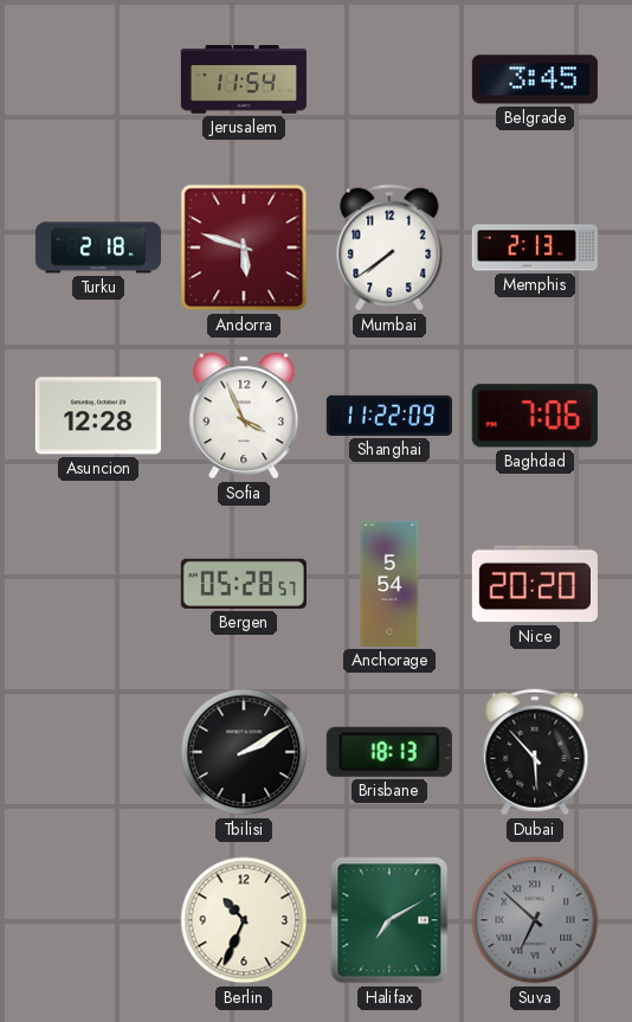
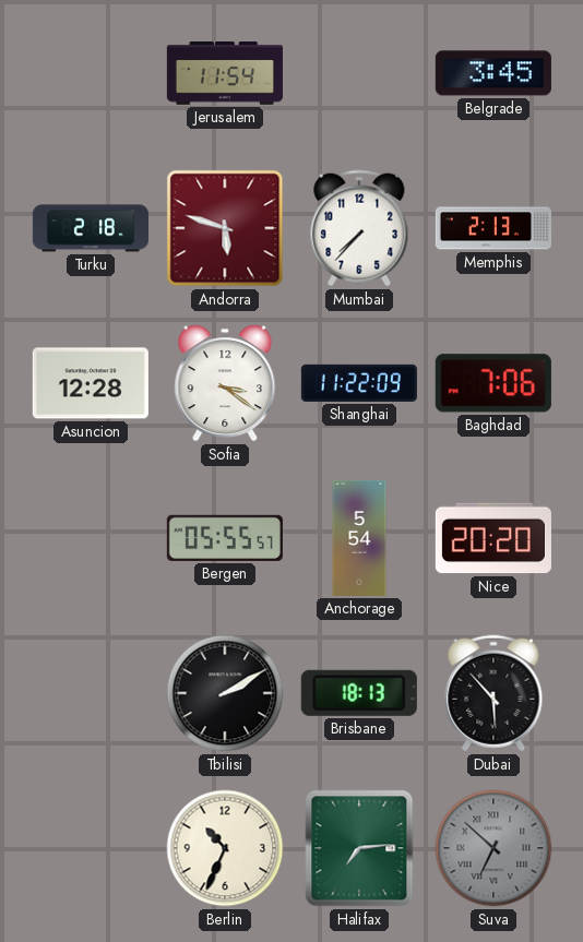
Mumbai: 7:39 -> 7:37 (359, 228)
Sofia: 3:56 -> 3:21 (225, 383)
Bergen: 05:28 -> 05:55 (225, 538)
Halifax: 7:10 -> 7:14 (359, 848)
